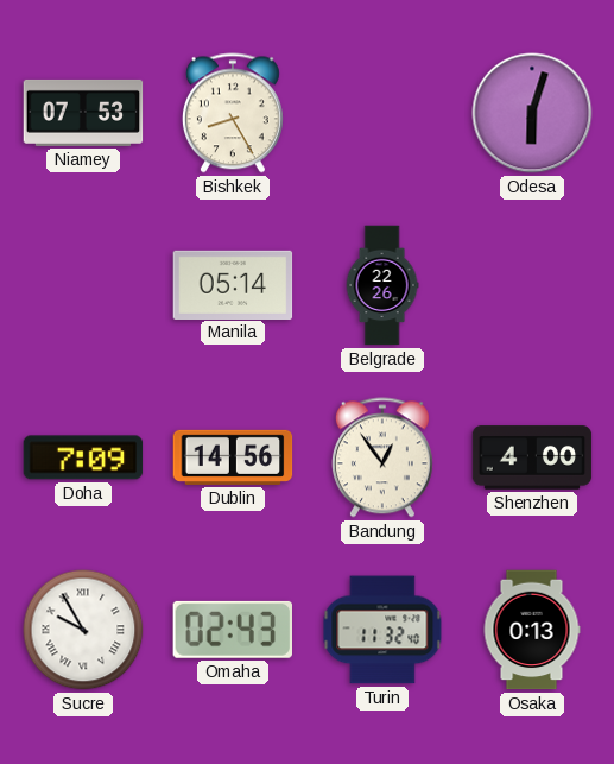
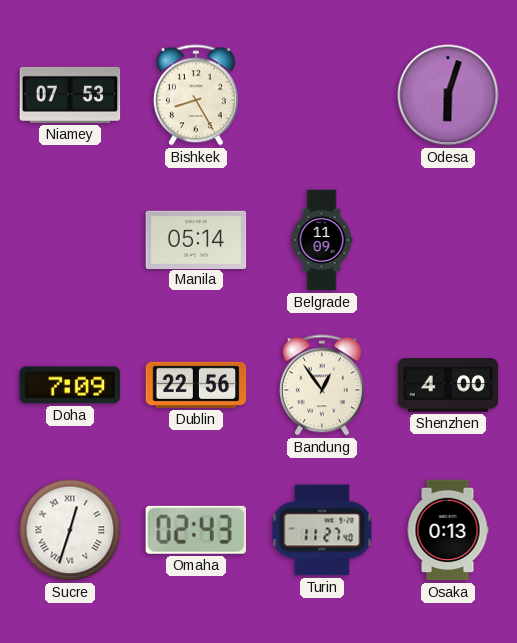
Belgrade: 22:26 -> 11:09 (322, 240)
Dublin: 14:56 -> 22:56 (196, 385)
Sucre: 9:55 -> 12:33 (70, 530)
Turin: 11:32 -> 11:27 (322, 530)
